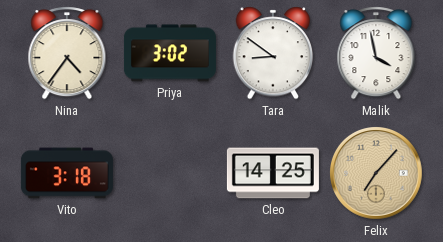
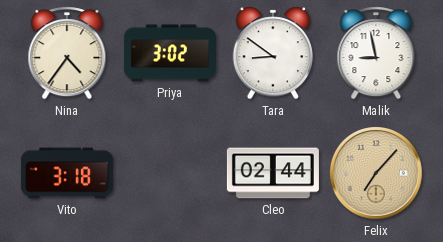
Malik: 3:58 -> 8:58 (376, 53)
Cleo: 14:25 -> 02:44 (273, 173)
